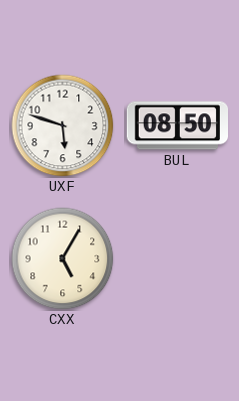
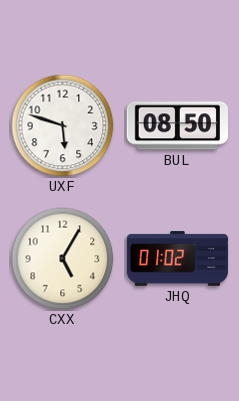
JHQ: none -> 01:02 (178, 259)
